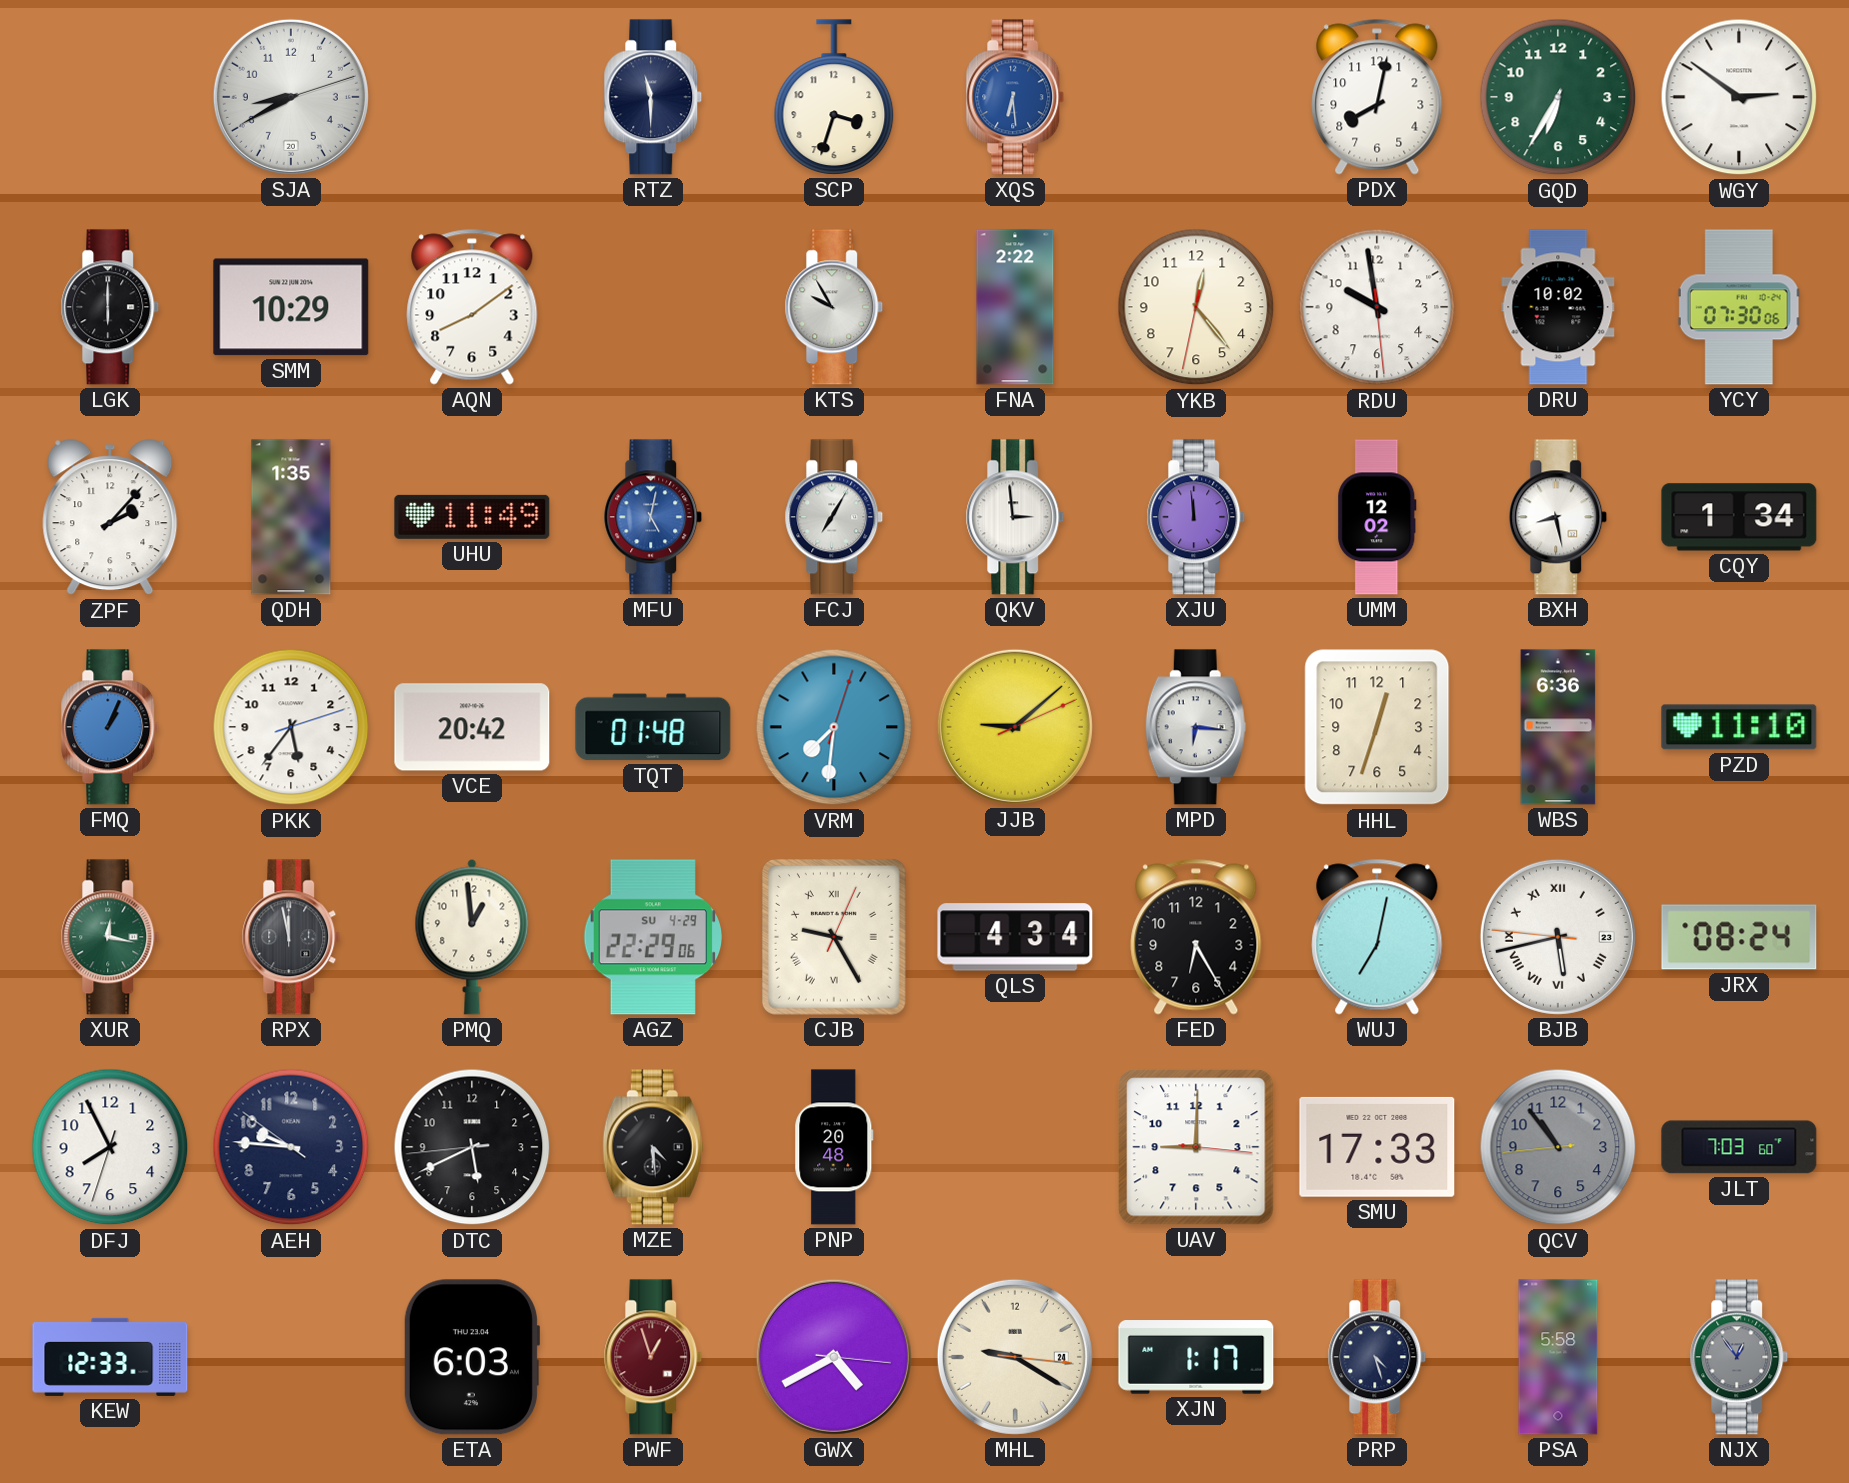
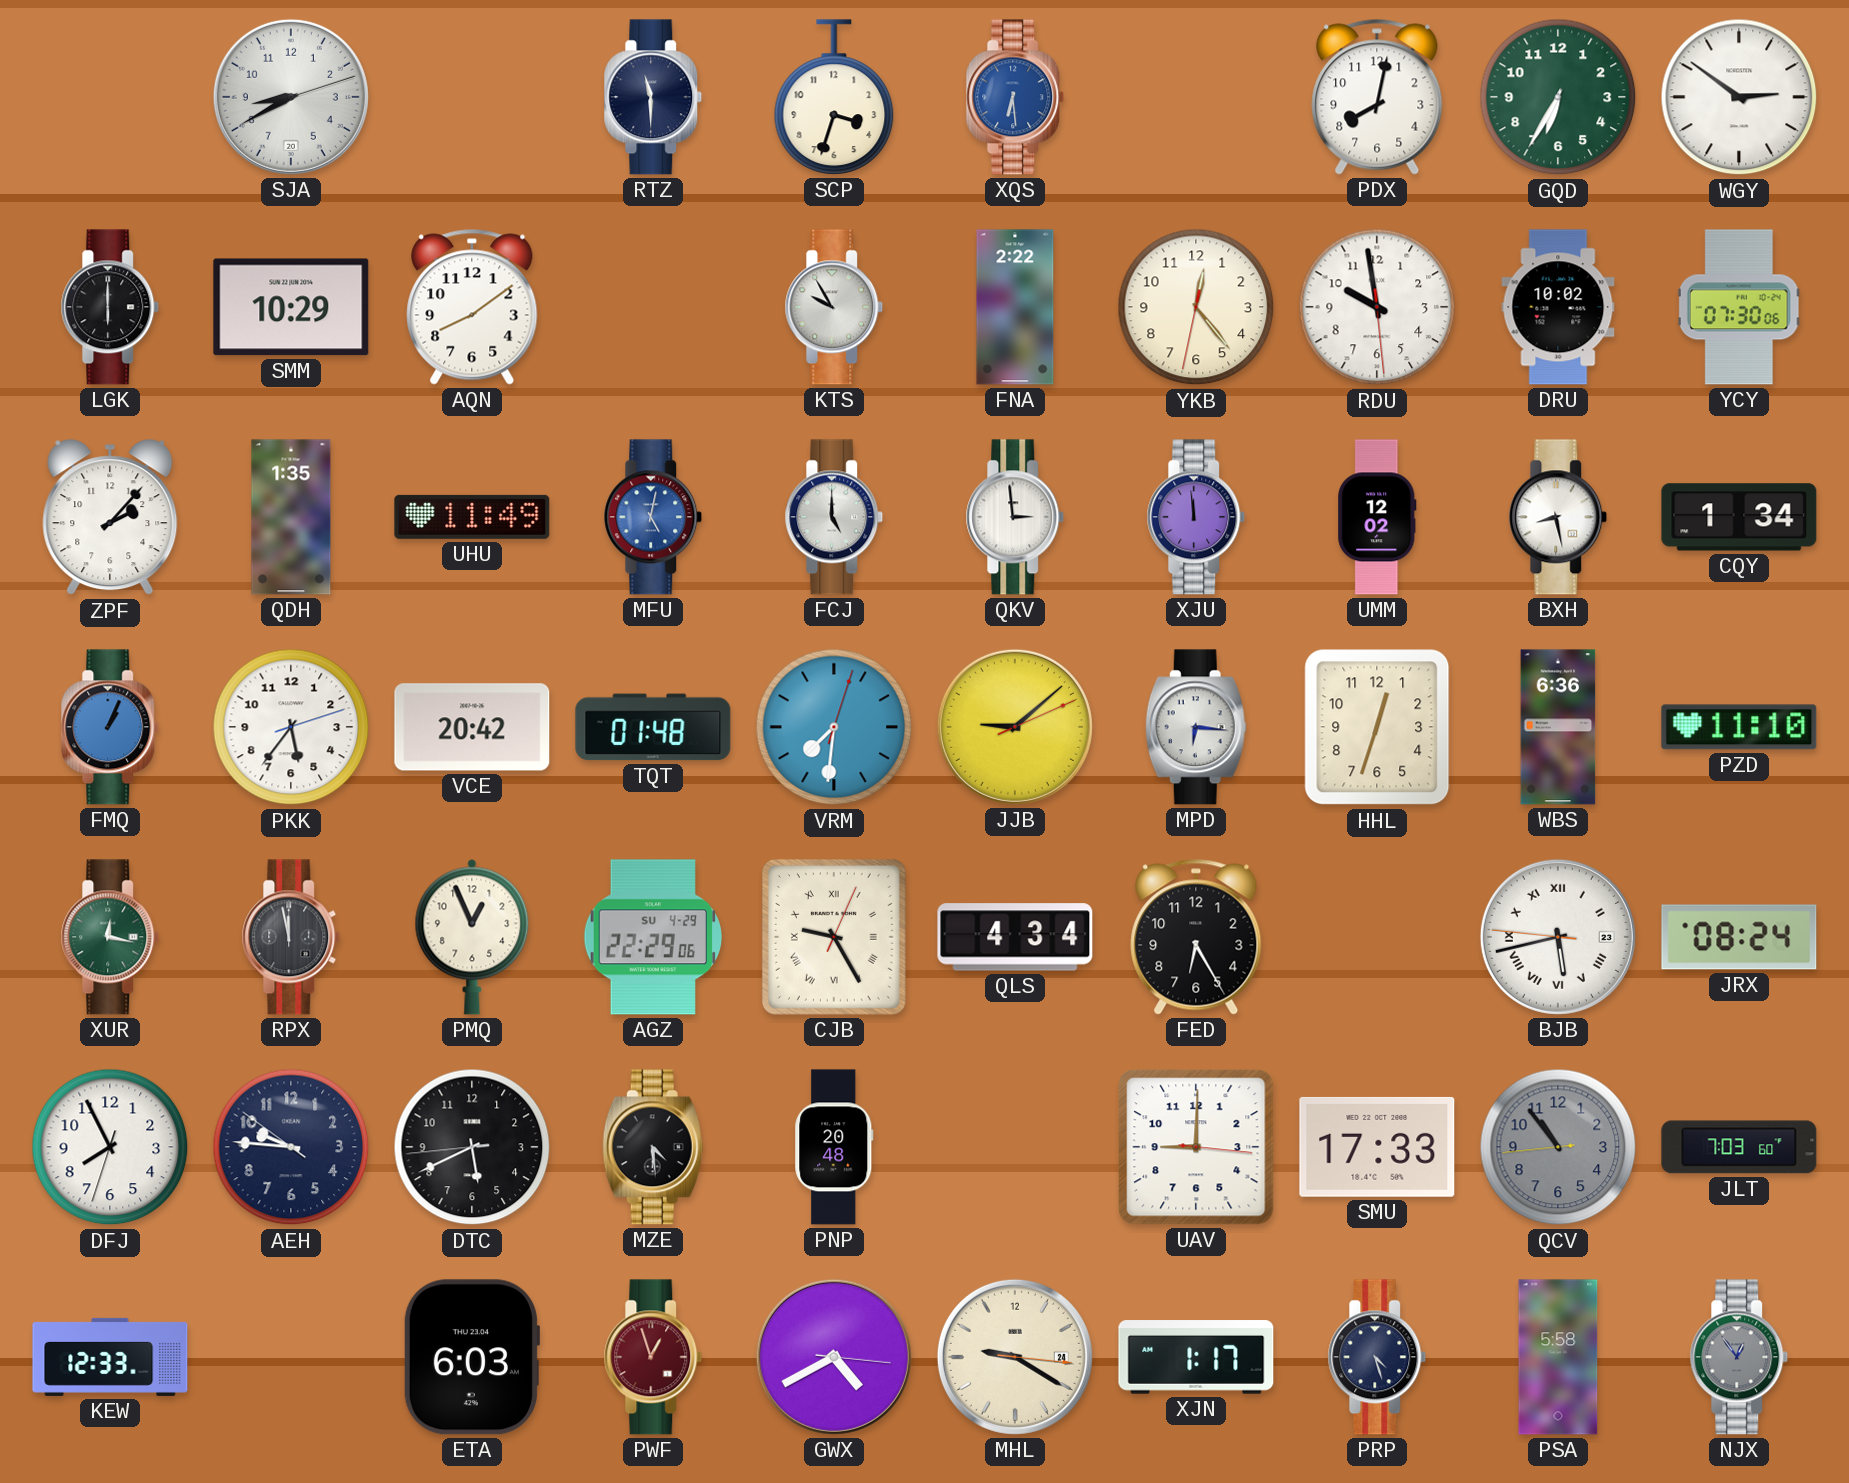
FCJ: 7:05 -> 5:00 (834, 517)
PMQ: 12:59 -> 12:56 (472, 937)
WUJ: 7:02 -> none (1377, 937)
